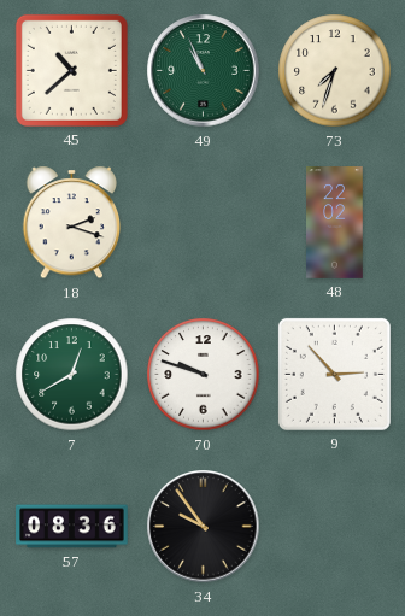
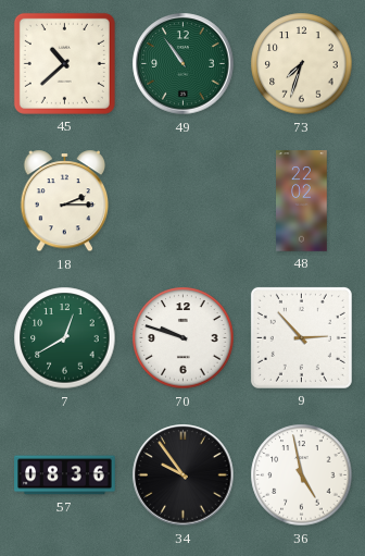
49: 10:56 -> 10:54 (184, 64)
18: 2:18 -> 2:15 (65, 201)
36: none -> 4:58 (302, 475)
